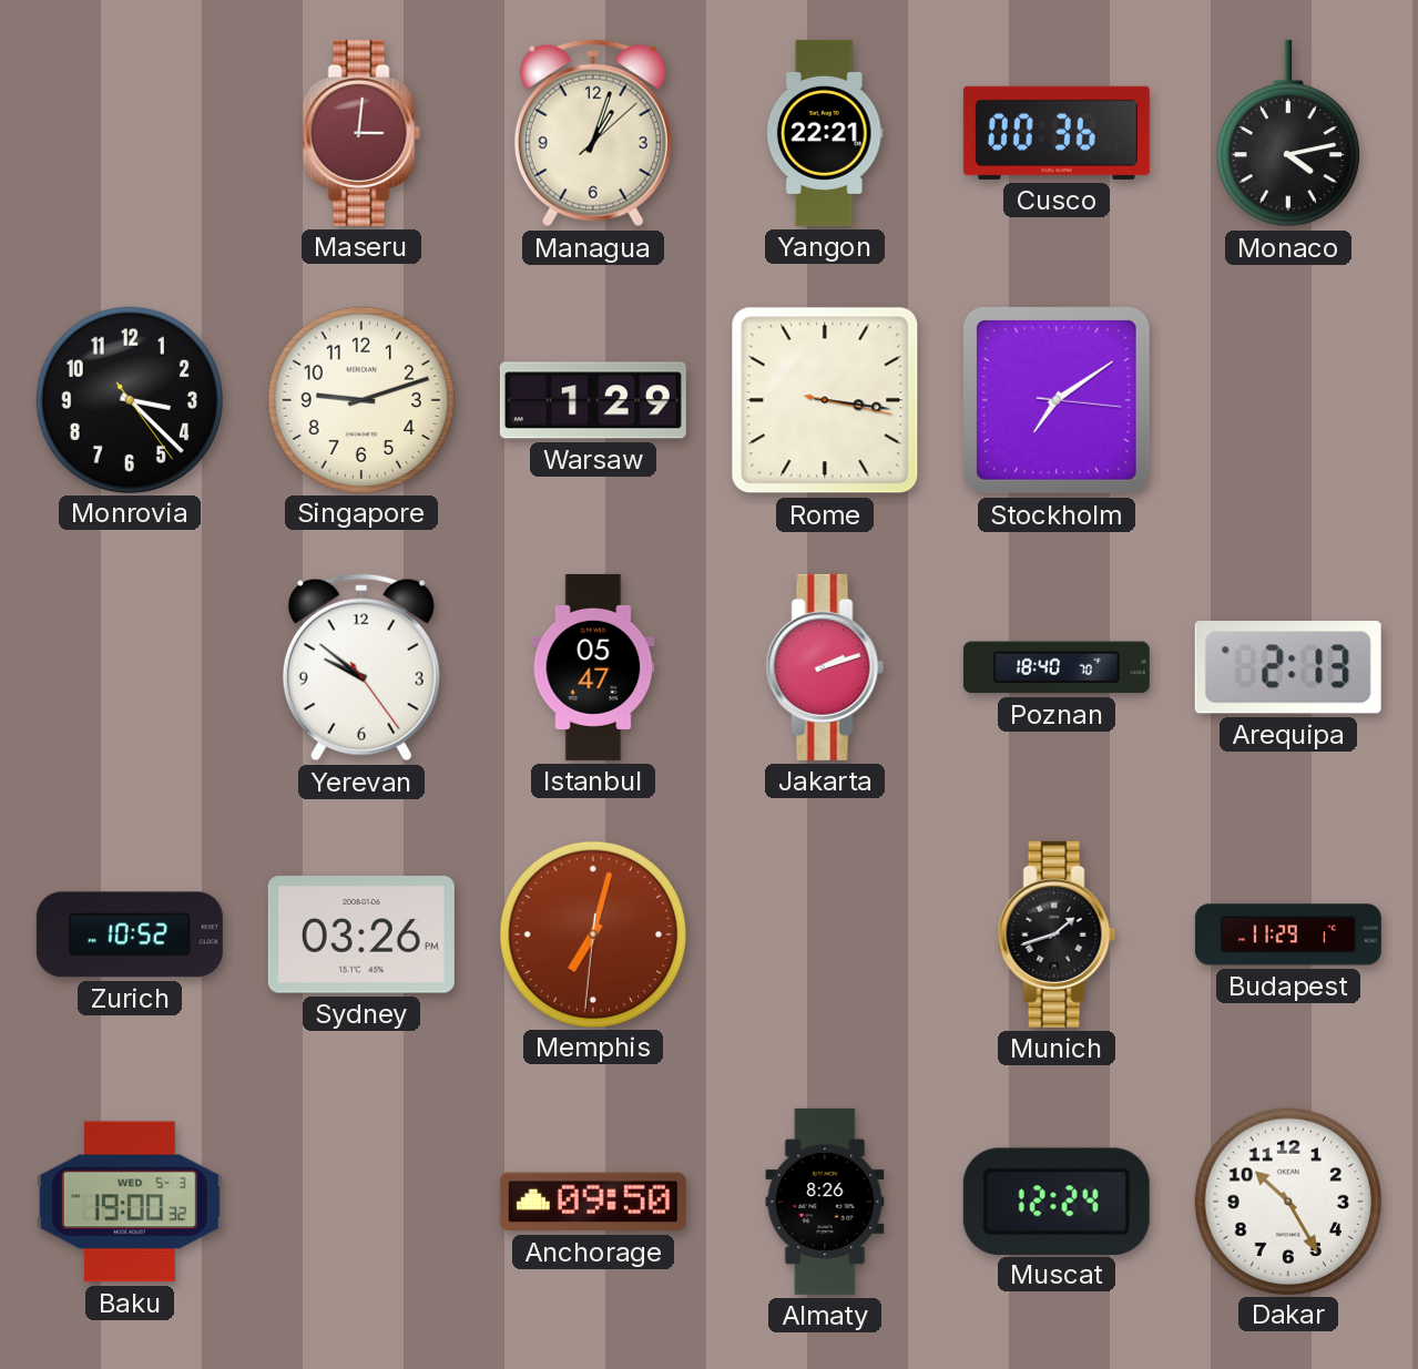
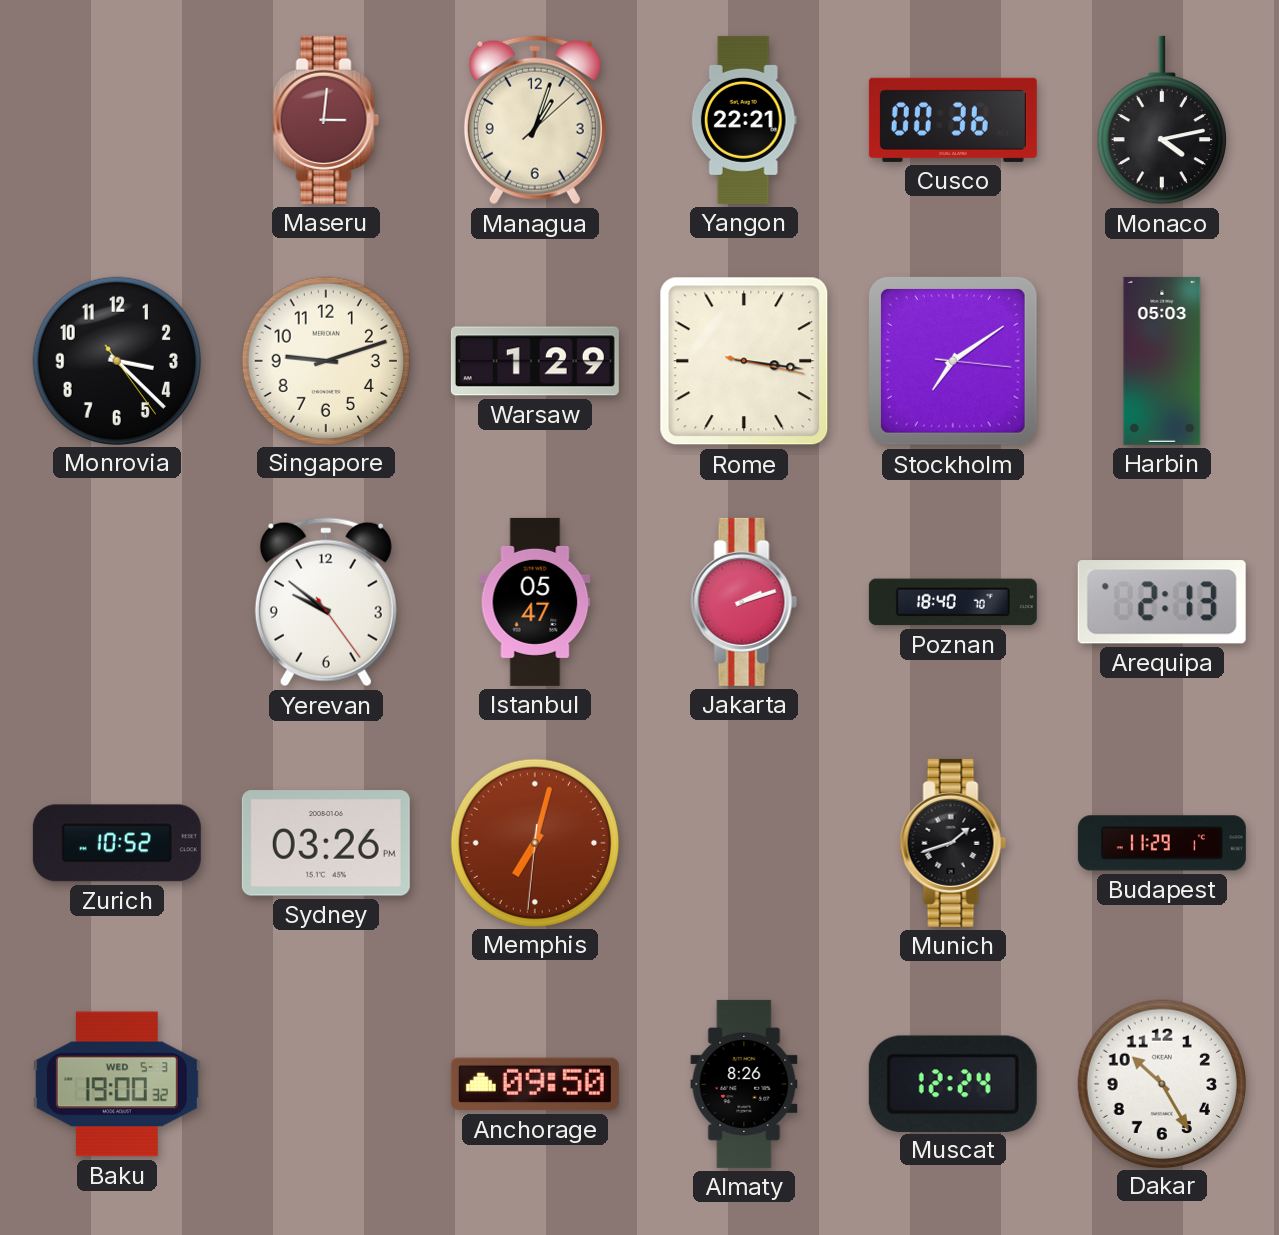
Harbin: none -> 05:03 (1162, 361)
